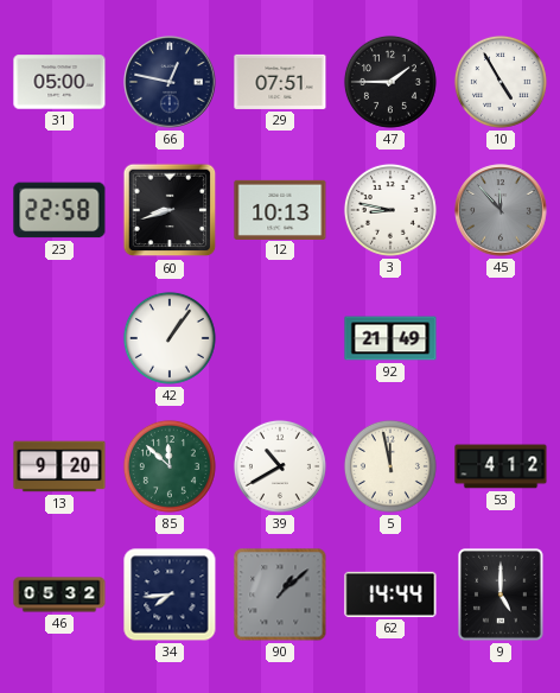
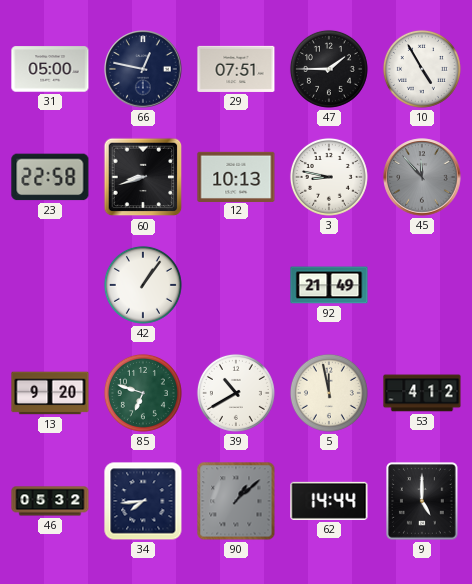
85: 11:52 -> 6:48 (143, 393)
